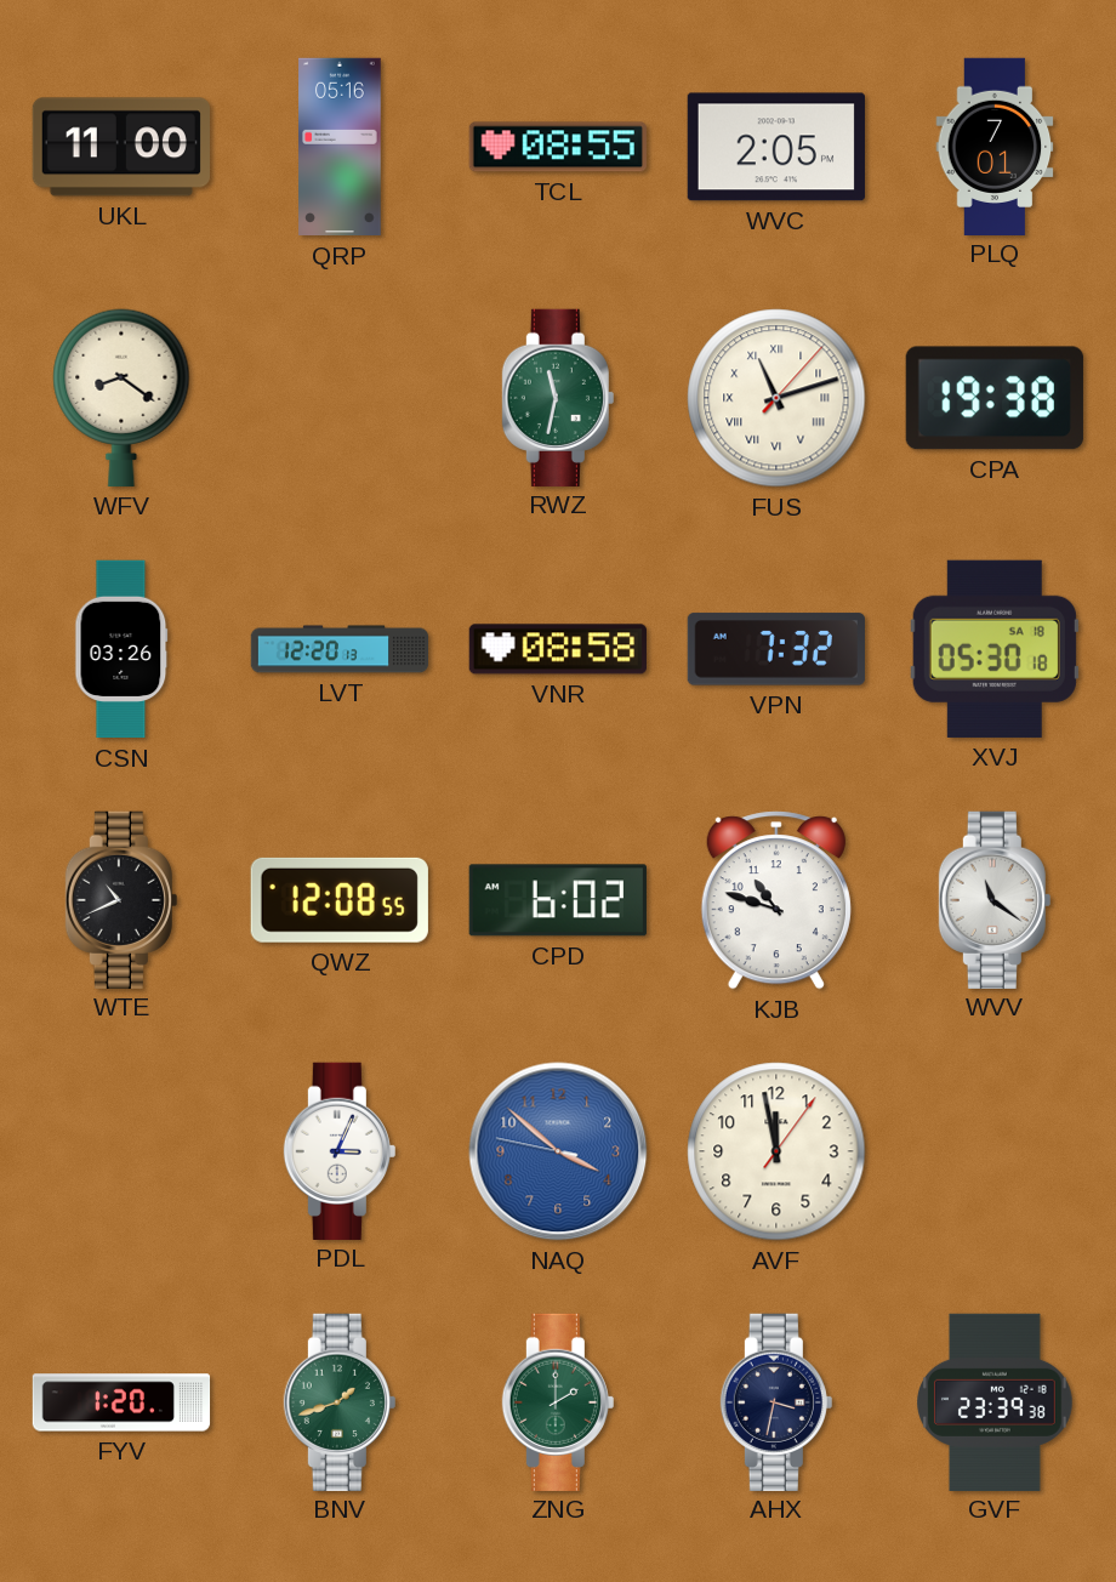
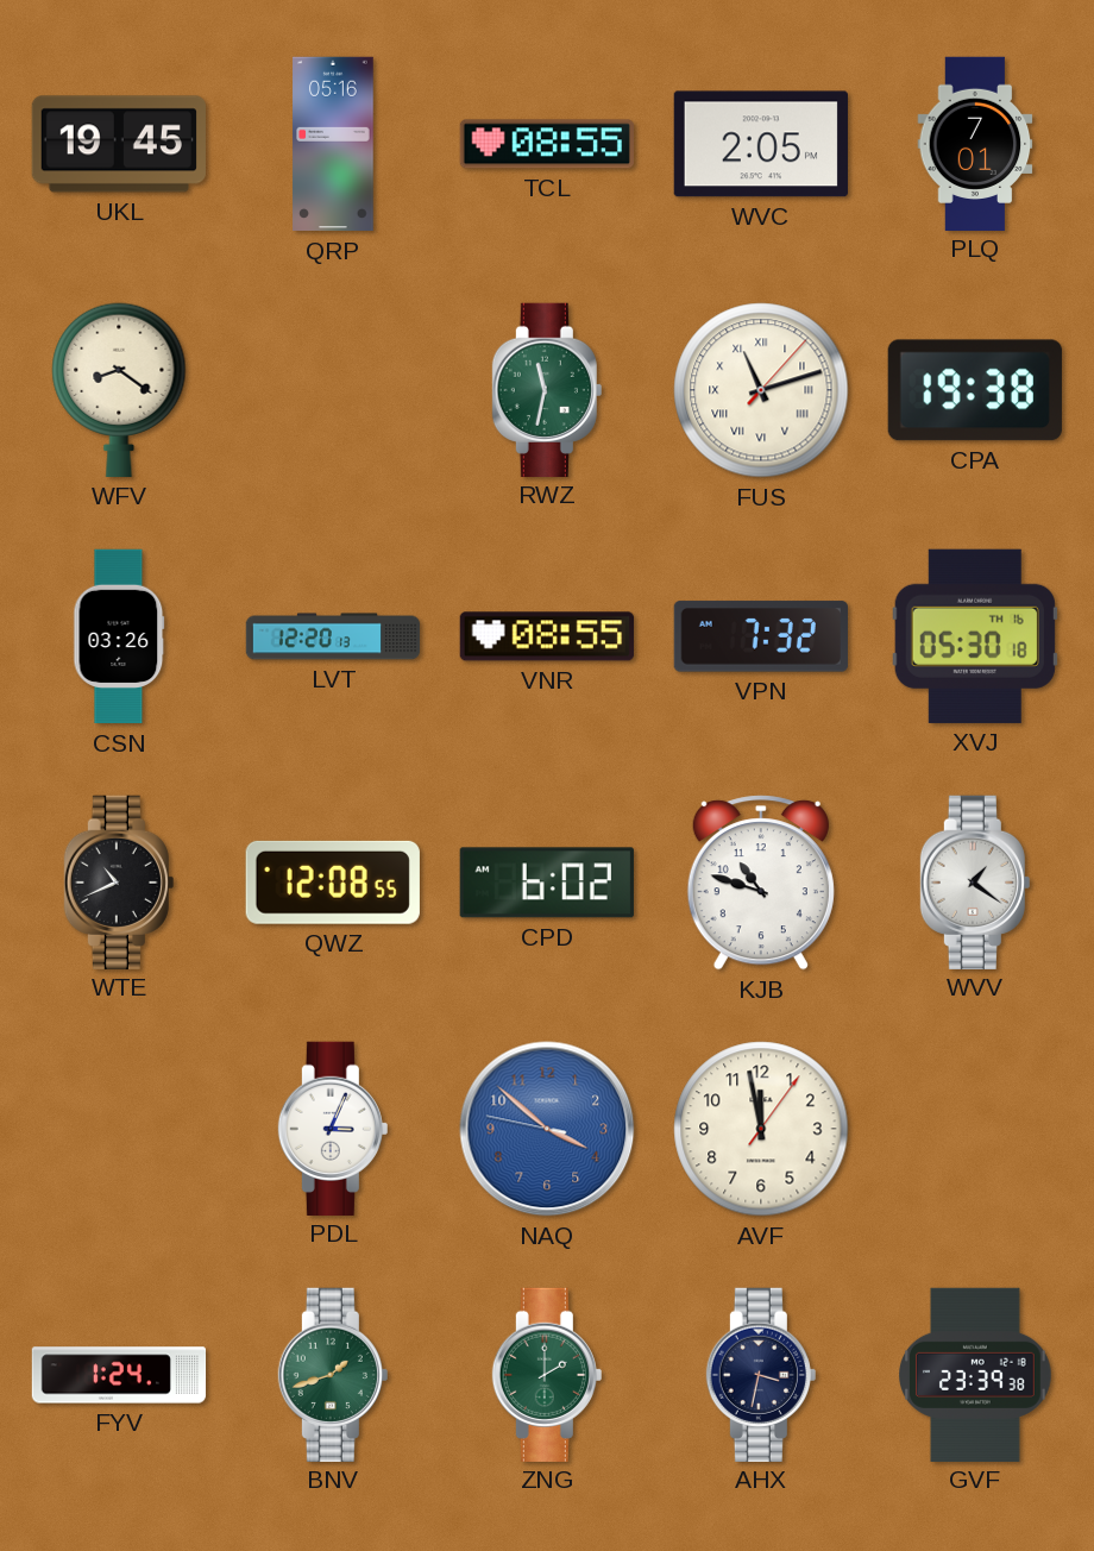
UKL: 11:00 -> 19:45 (119, 144)
VNR: 08:58 -> 08:55 (547, 636)
XVJ date: SA 18 -> TH 16 (975, 636)
WVV: 11:21 -> 1:21 (975, 881)
FYV: 1:20 -> 1:24 (119, 1375)
